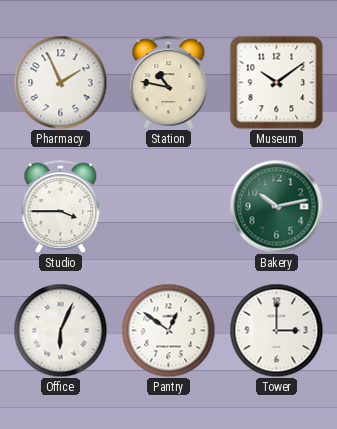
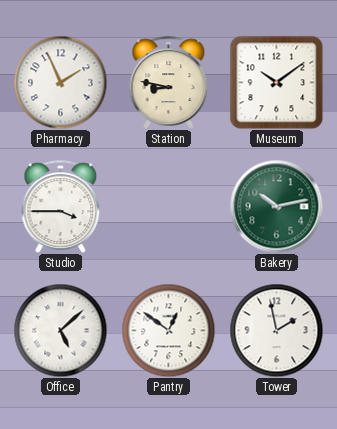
Station: 10:47 -> 8:47 (169, 82)
Office: 6:04 -> 5:08 (60, 330)
Tower: 3:00 -> 1:58 (276, 330)
